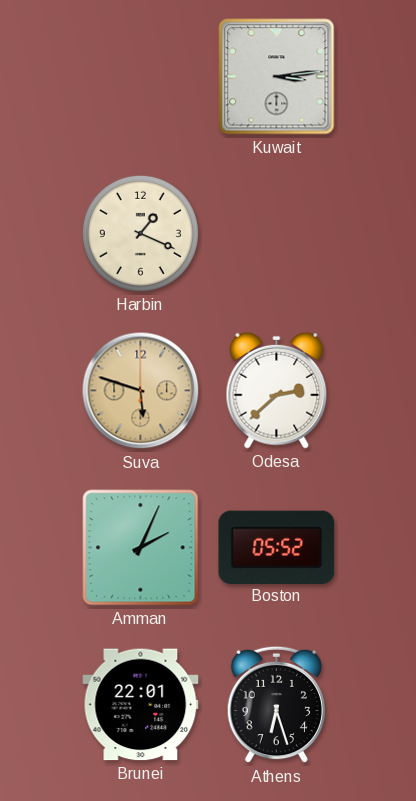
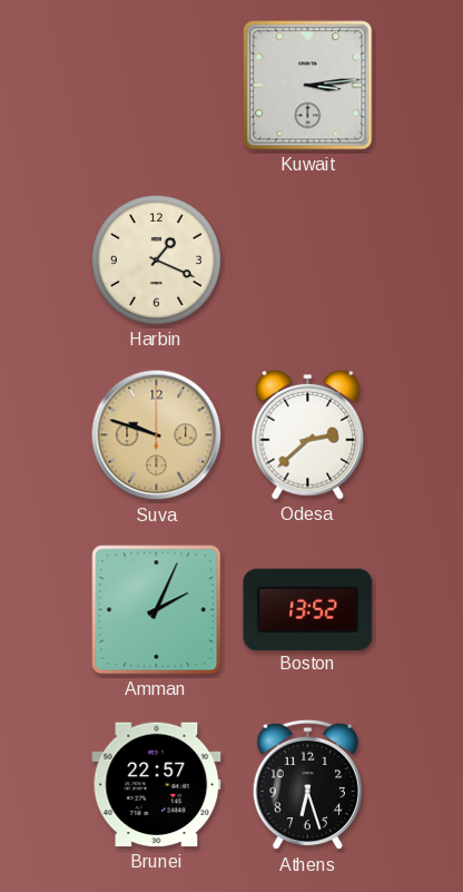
Suva: 5:48 -> 9:48 (157, 435)
Boston: 05:52 -> 13:52 (308, 609)
Brunei: 22:01 -> 22:57 (157, 785)
